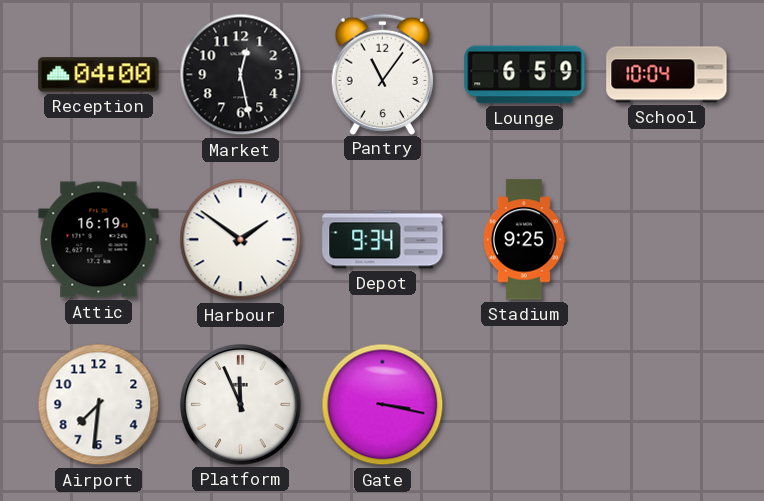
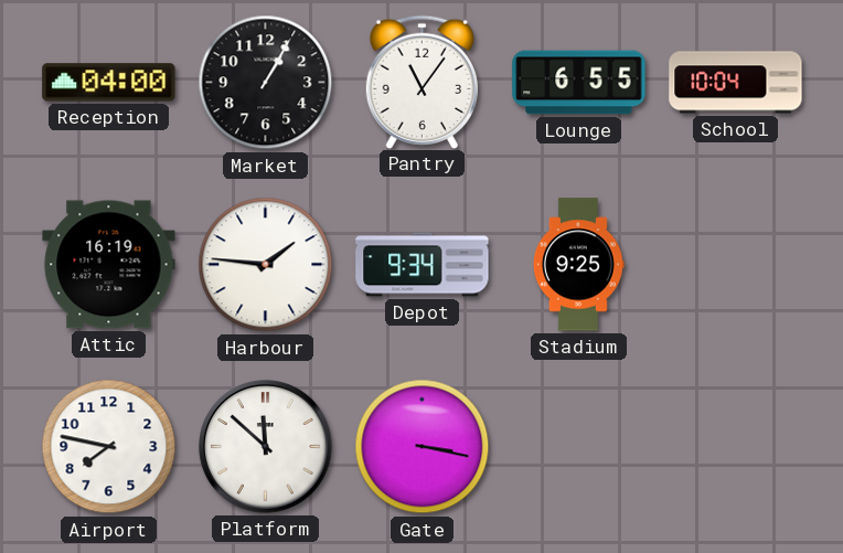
Market: 12:28 -> 1:05 (266, 83)
Lounge: 6:59 -> 6:55 (579, 83)
Harbour: 1:51 -> 1:46 (266, 265)
Airport: 7:31 -> 7:47 (109, 447)
Platform: 11:56 -> 11:52 (266, 447)
